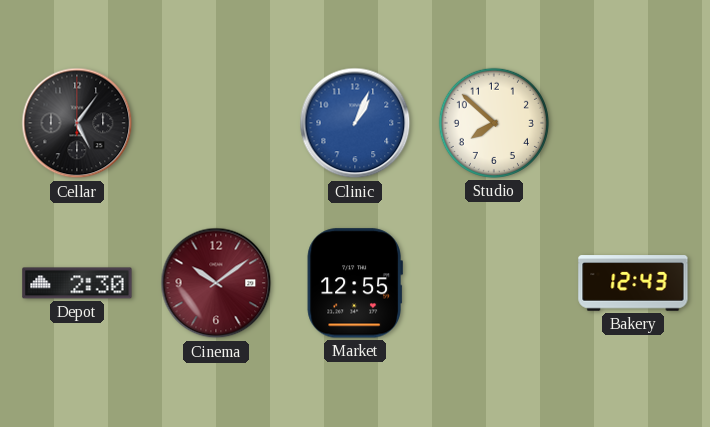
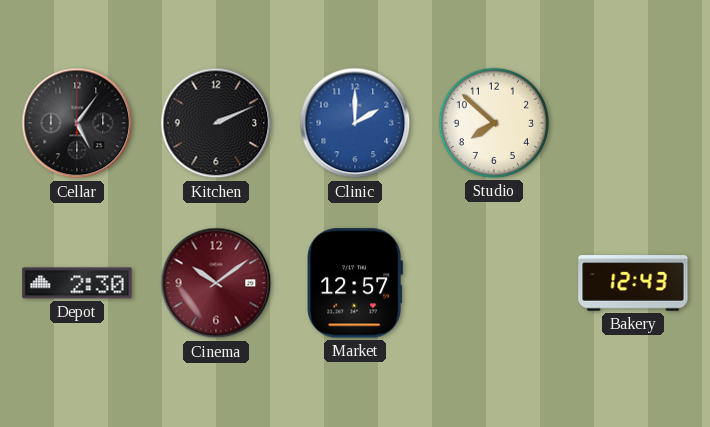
Kitchen: none -> 2:11 (216, 123)
Clinic: 1:04 -> 2:00 (355, 123)
Market: 12:55 -> 12:57 (355, 283)
